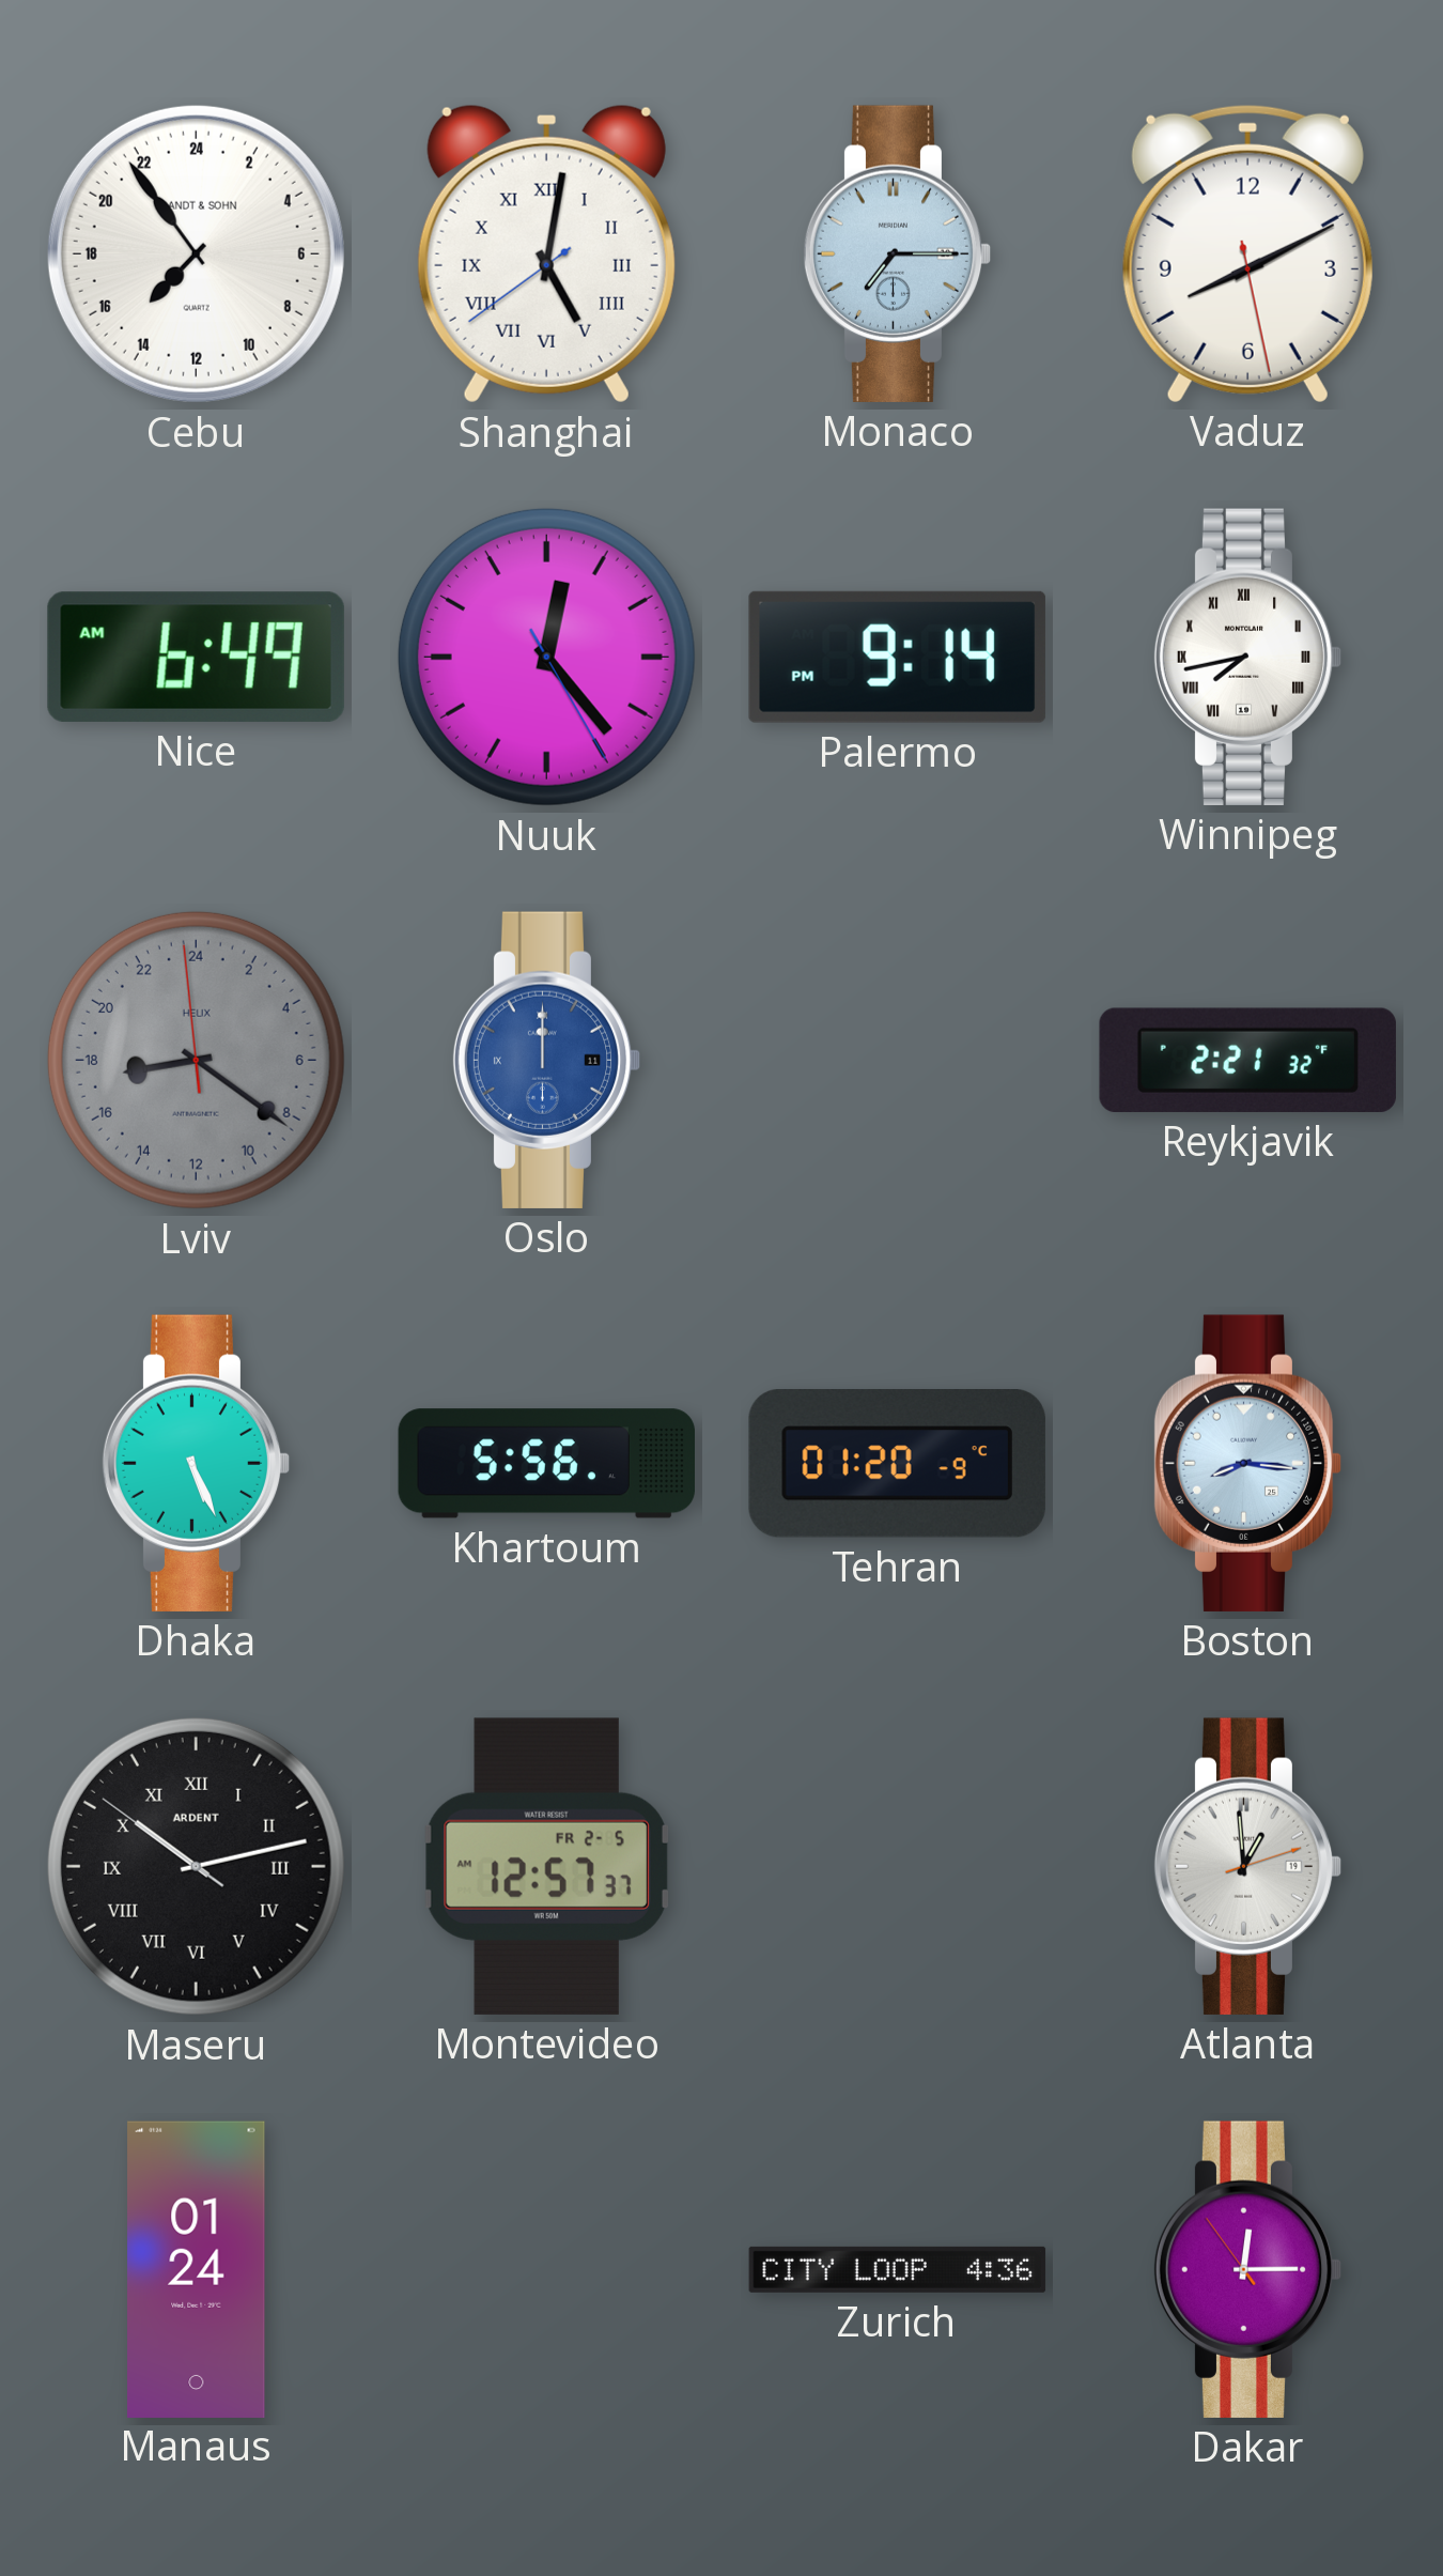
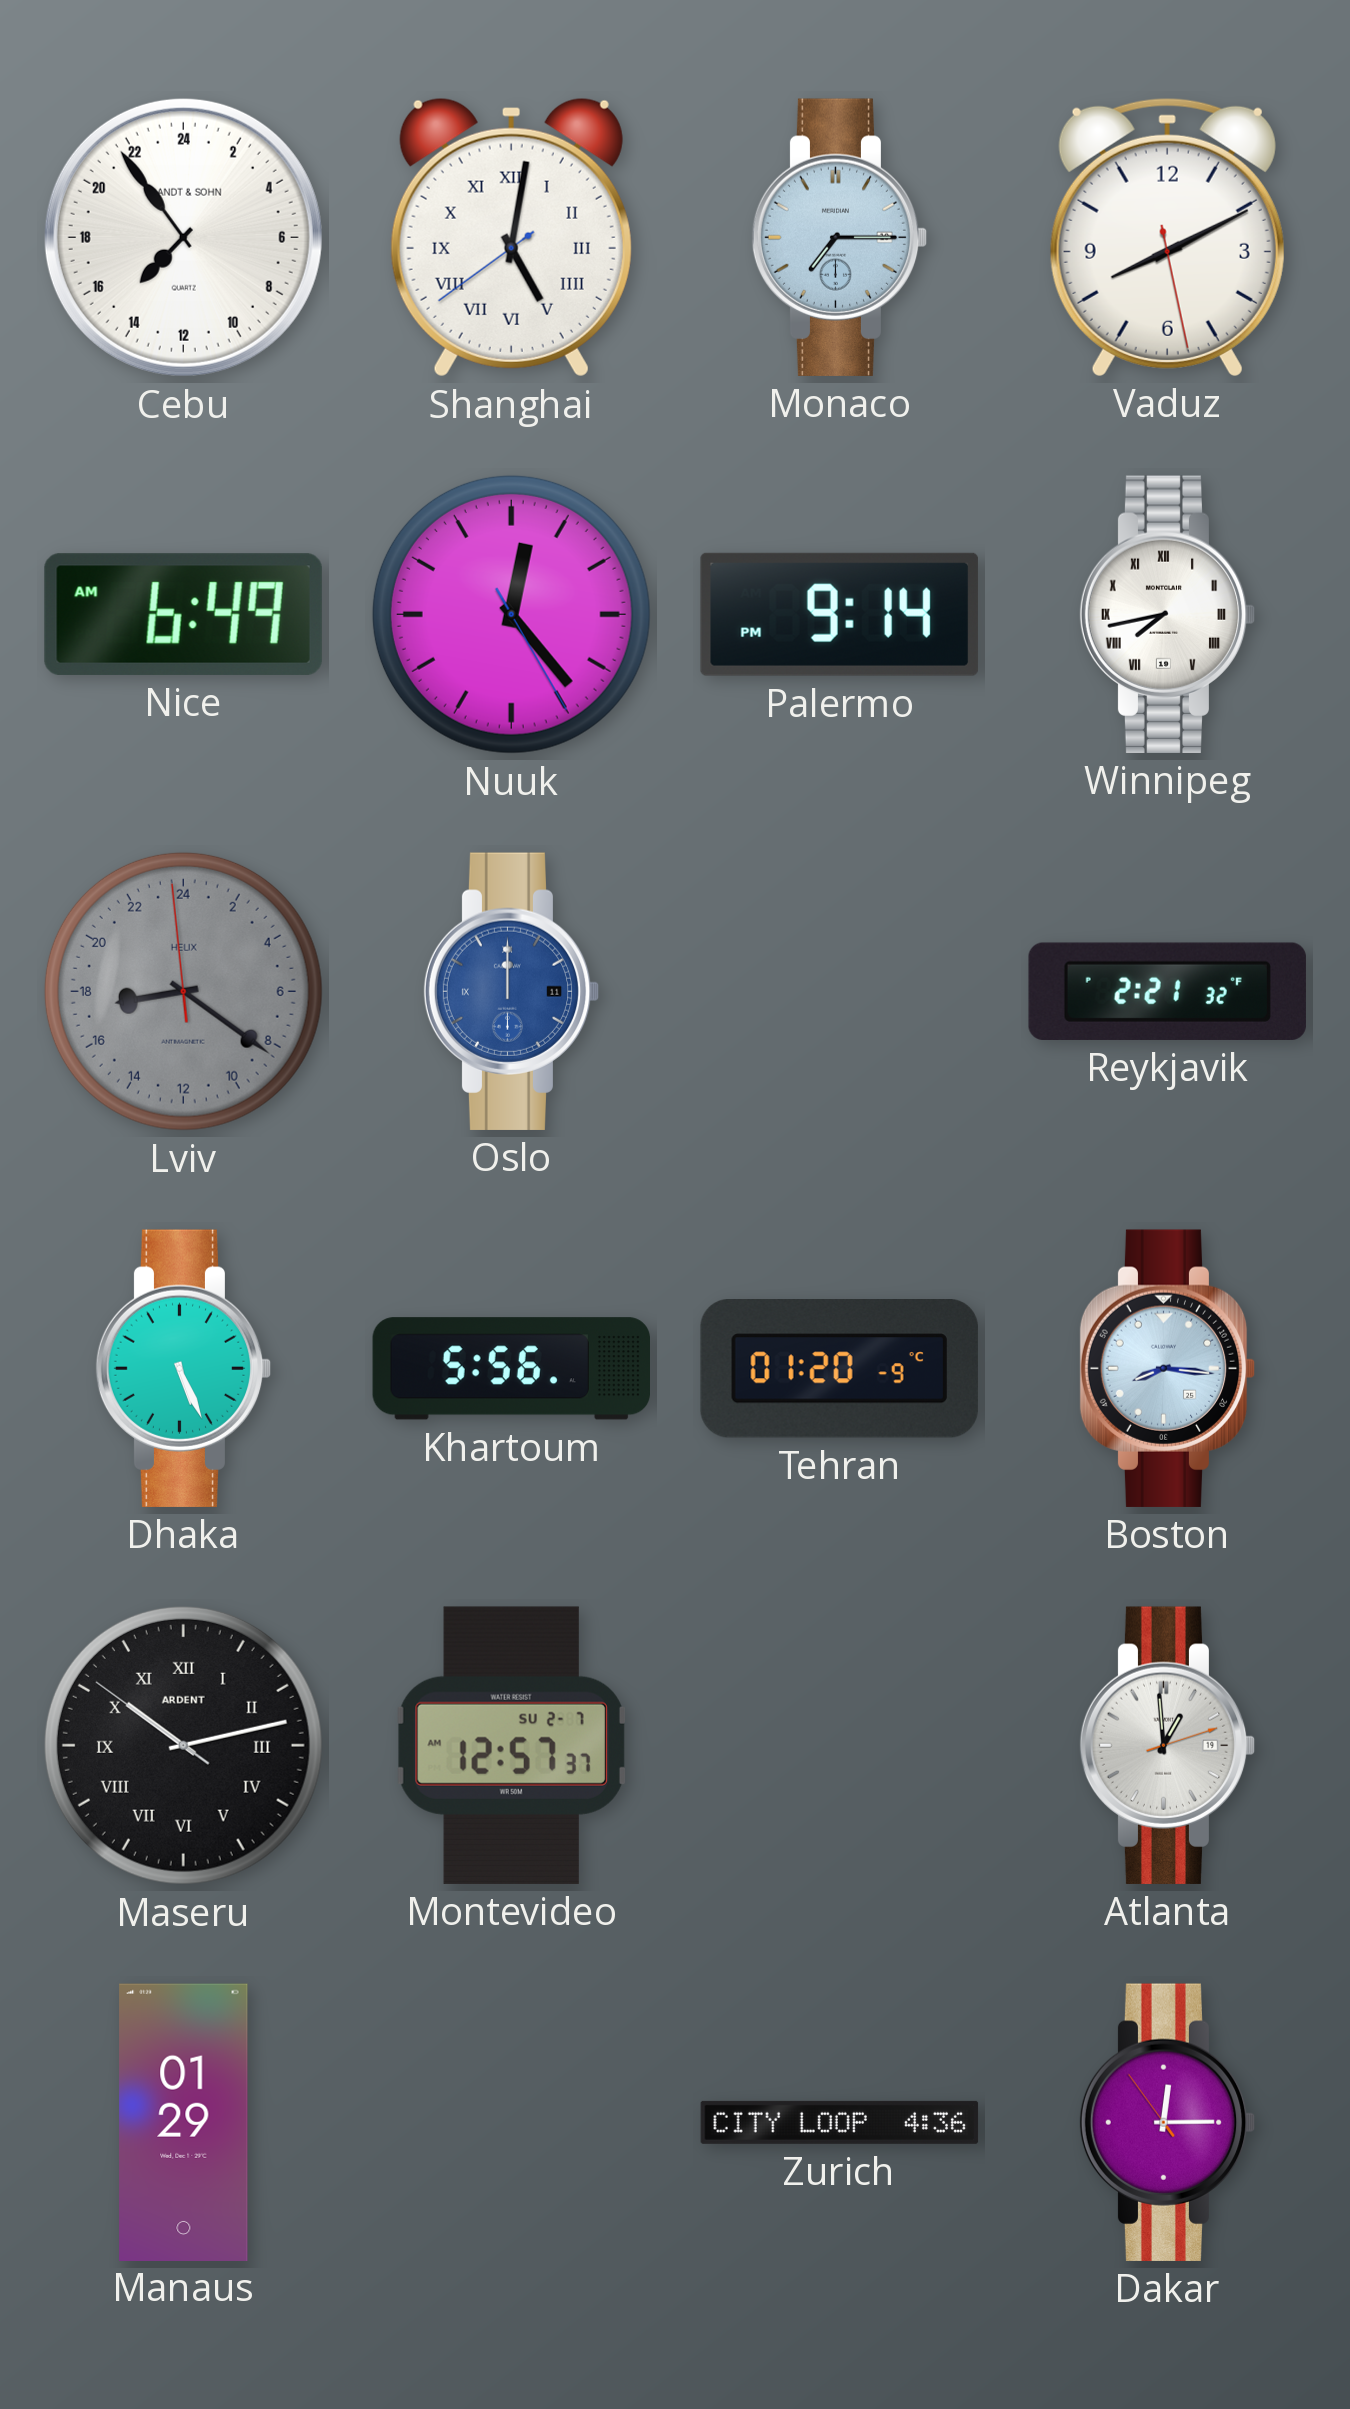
Montevideo date: FR 2-5 -> SU 2-7 (511, 1745)
Manaus: 01:24 -> 01:29 (184, 2122)
